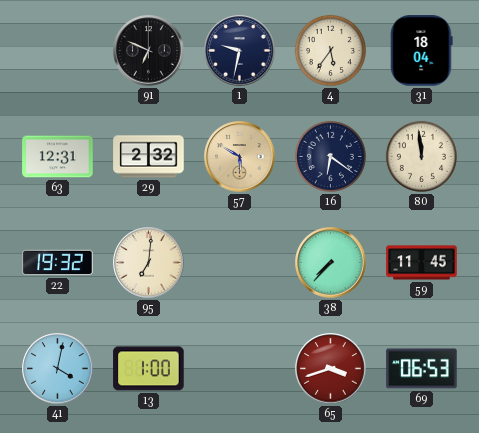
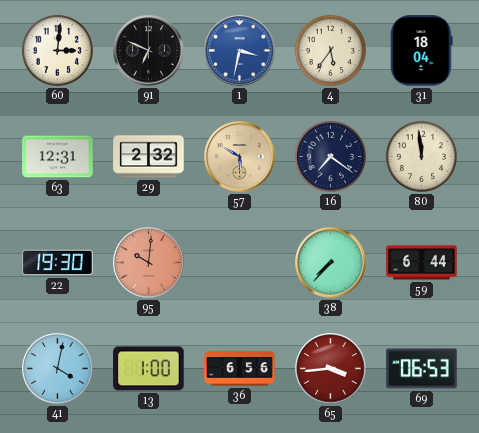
60: none -> 3:01 (57, 50)
1: 9:32 -> 3:32 (240, 51)
1 dial: navy -> blue (240, 51)
16: 6:21 -> 7:21 (330, 156)
22: 19:32 -> 19:30 (58, 263)
95: 7:01 -> 10:01 (149, 263)
95 dial: cream -> salmon (149, 263)
59: 11:45 -> 6:44 (422, 263)
36: none -> 6:56 (240, 369)
65: 3:42 -> 3:44 (331, 369)
